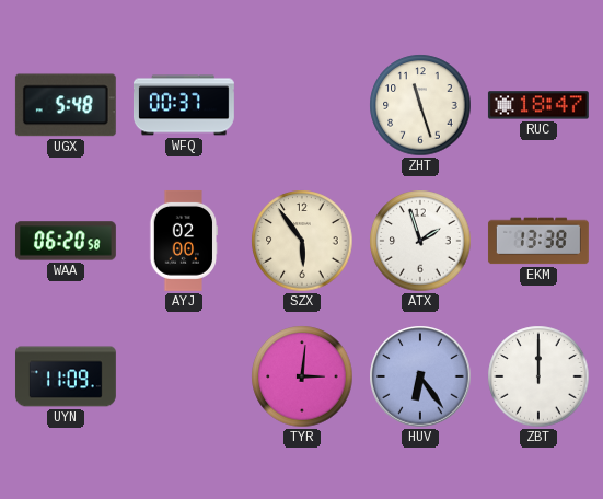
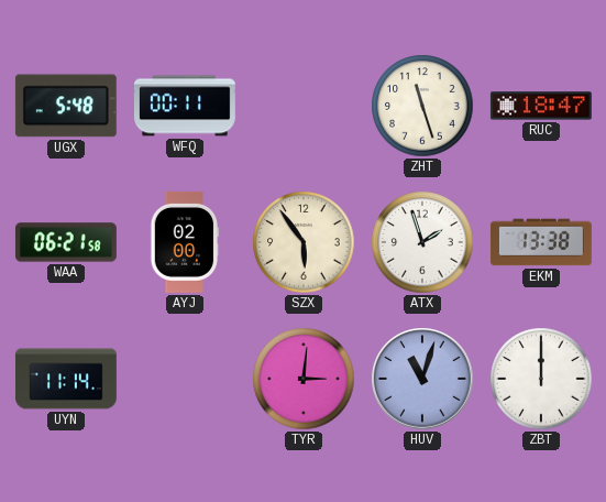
WFQ: 00:37 -> 00:11 (185, 106)
WAA: 06:20 -> 06:21 (66, 242)
UYN: 11:09 -> 11:14 (66, 379)
HUV: 6:24 -> 11:03 (422, 379)
